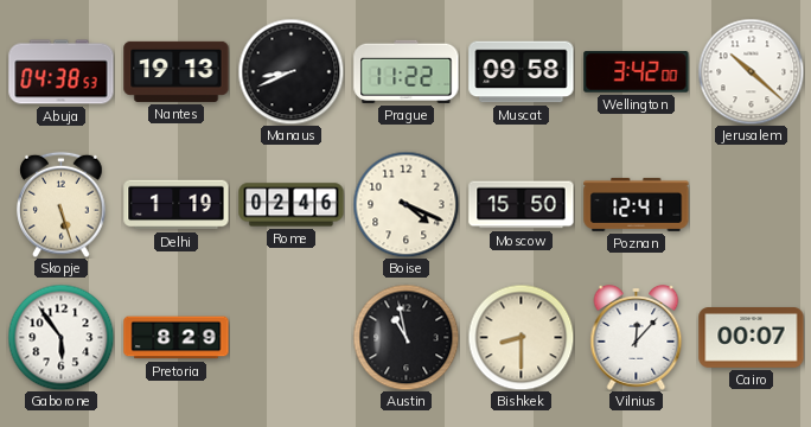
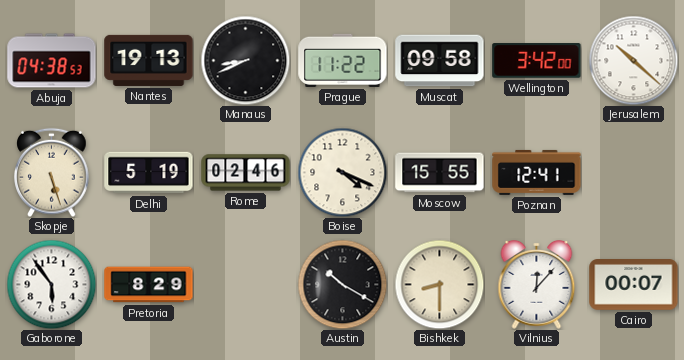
Delhi: 1:19 -> 5:19 (149, 173)
Moscow: 15:50 -> 15:55 (440, 173)
Austin: 10:58 -> 10:20 (342, 284)
